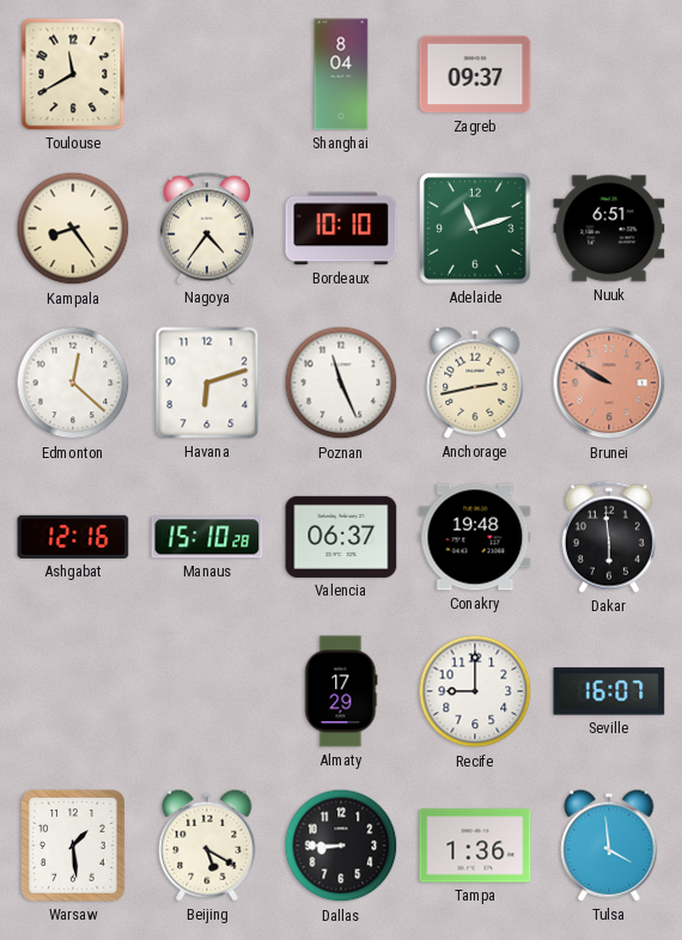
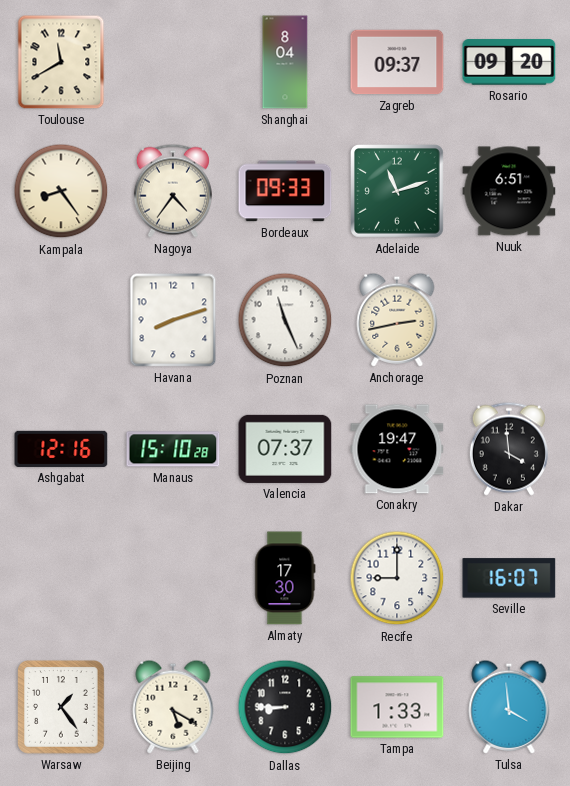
Rosario: none -> 09:20 (509, 62)
Bordeaux: 10:10 -> 09:33 (285, 191)
Edmonton: 12:22 -> none (73, 383)
Havana: 6:12 -> 8:12 (173, 320)
Brunei: 9:50 -> none (609, 383)
Valencia: 06:37 -> 07:37 (285, 449)
Conakry: 19:48 -> 19:47 (397, 449)
Dakar: 5:59 -> 3:59 (509, 449)
Almaty: 17:29 -> 17:30 (285, 578)
Warsaw: 1:29 -> 1:24 (61, 707)
Tampa: 1:36 -> 1:33 (397, 707)
